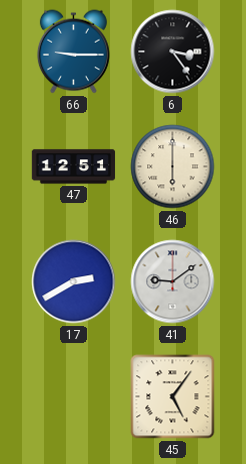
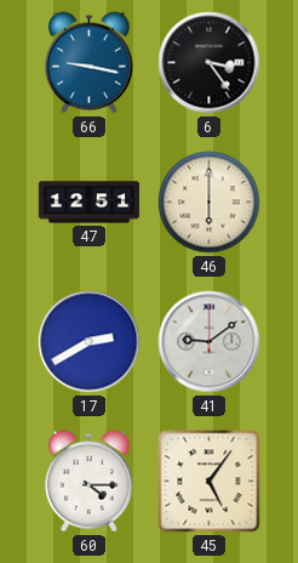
66: 9:15 -> 9:17 (88, 63)
60: none -> 4:15 (88, 482)
